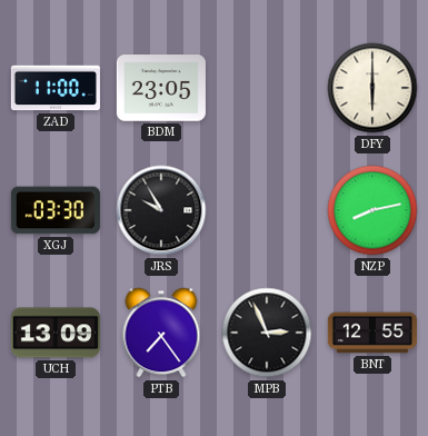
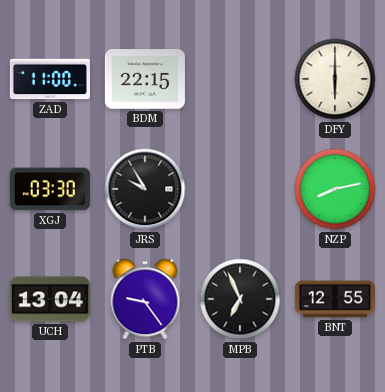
BDM: 23:05 -> 22:15 (145, 79)
UCH: 13:09 -> 13:04 (50, 299)
PTB: 7:24 -> 9:24 (145, 299)
MPB: 2:56 -> 6:56 (240, 299)
